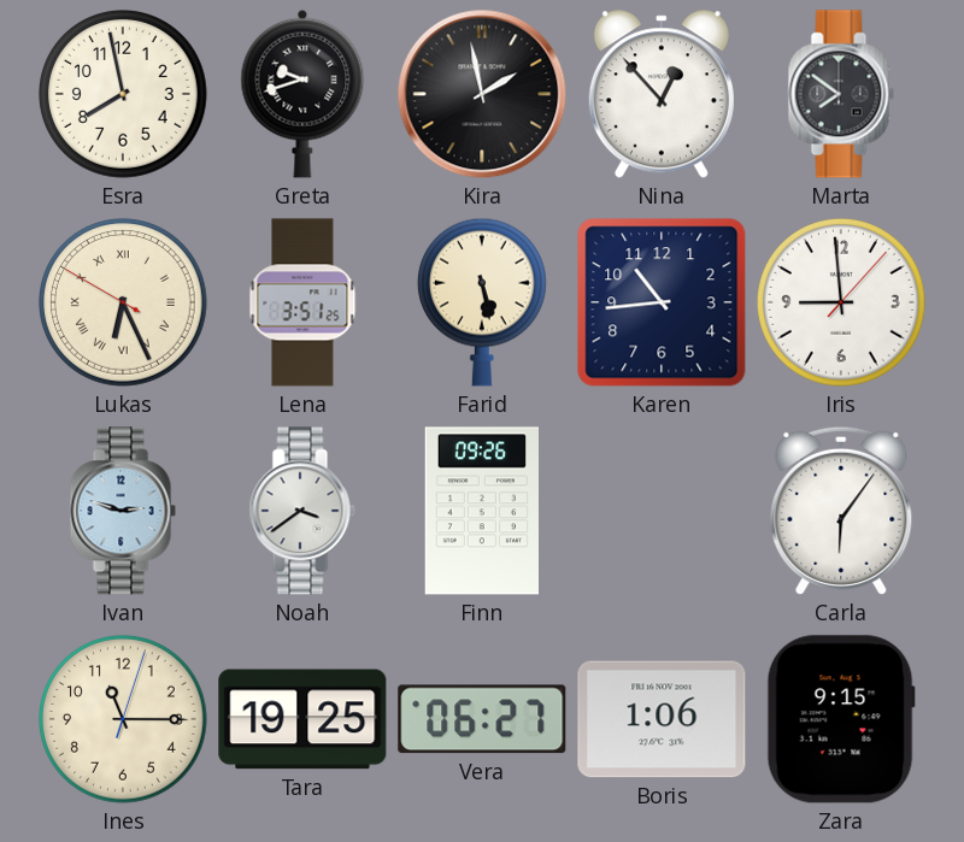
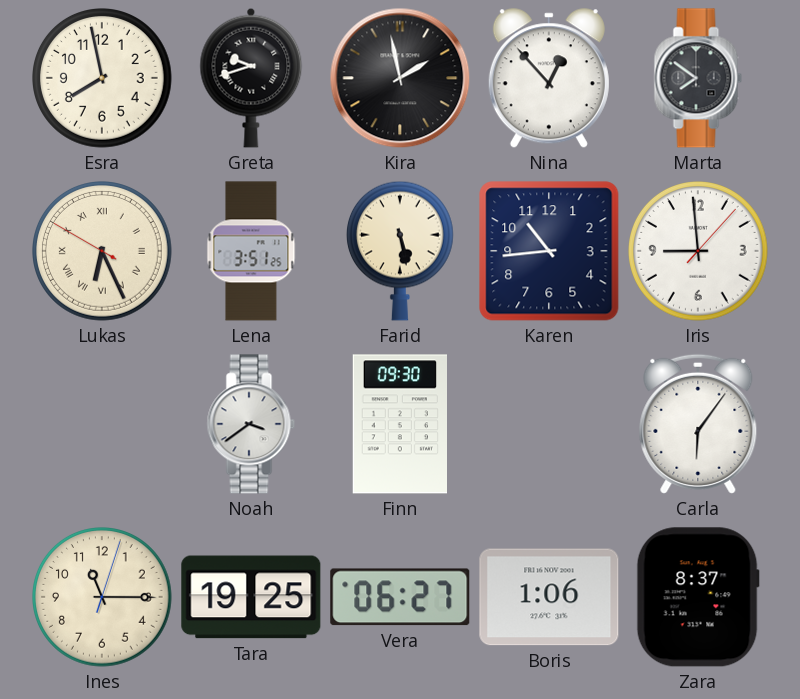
Ivan: 2:48 -> none (123, 511)
Finn: 09:26 -> 09:30 (399, 424)
Zara: 9:15 -> 8:37 (698, 597)
